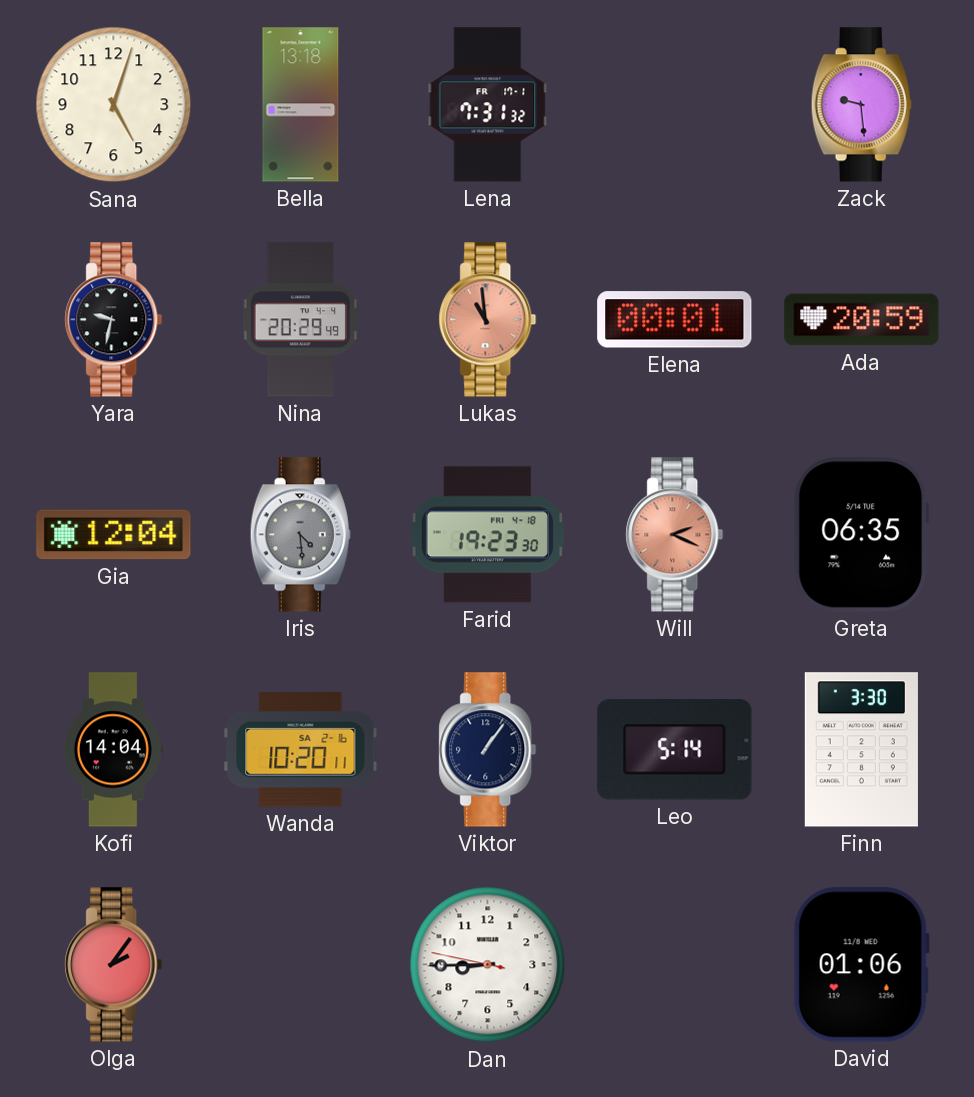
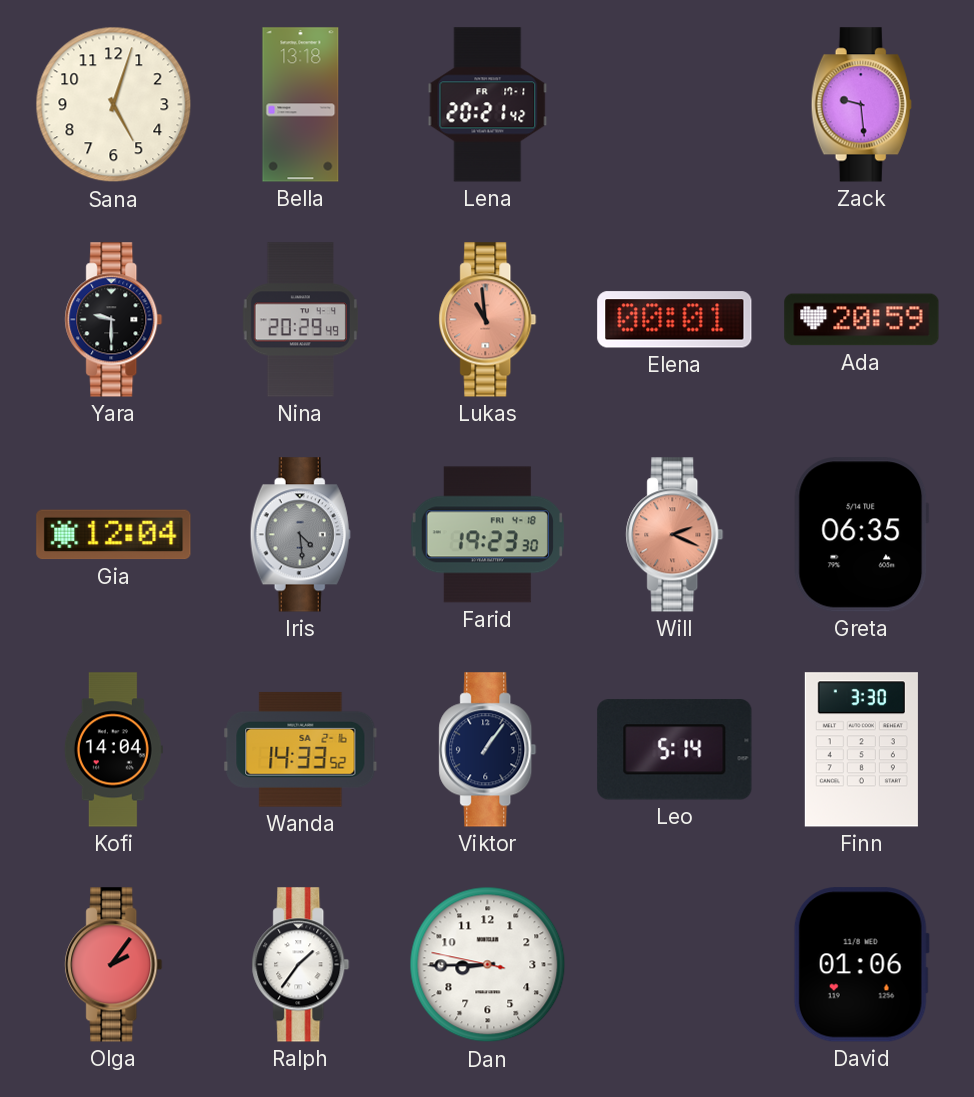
Lena: 7:31 -> 20:21 (488, 105)
Yara: 9:32 -> 9:30 (114, 320)
Wanda: 10:20 -> 14:33 (301, 749)
Ralph: none -> 1:36 (301, 965)
